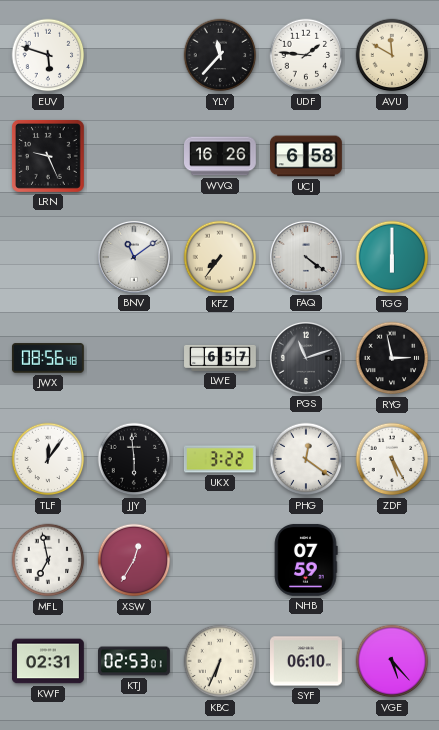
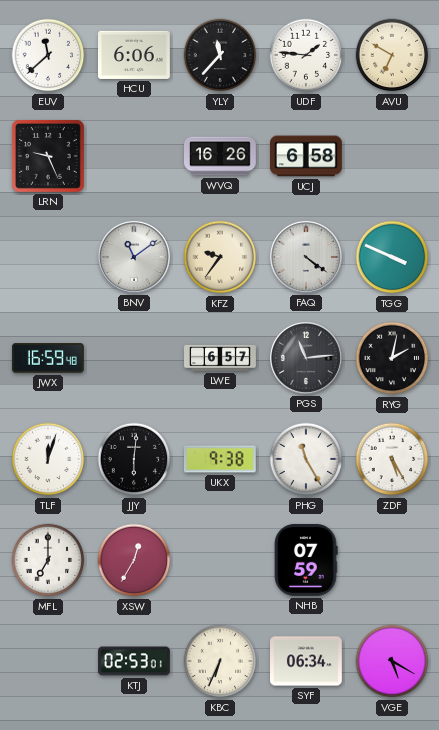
EUV: 5:48 -> 11:38 (48, 55)
HCU: none -> 6:06 (135, 55)
AVU: 11:50 -> 6:50 (392, 55)
KFZ: 7:36 -> 9:36 (220, 257)
TGG: 6:00 -> 3:49 (392, 257)
JWX: 08:56 -> 16:59 (48, 358)
PGS: 11:12 -> 11:14 (306, 358)
RYG: 2:58 -> 2:02 (392, 358)
TLF: 12:06 -> 12:03 (48, 459)
JJY: 5:59 -> 6:01 (134, 459)
UKX: 3:22 -> 9:38 (220, 459)
PHG: 12:21 -> 11:25 (306, 459)
MFL: 6:58 -> 7:00 (48, 560)
KWF: 02:31 -> none (49, 661)
SYF: 06:10 -> 06:34 (307, 661)
VGE: 5:23 -> 5:20 (392, 661)
